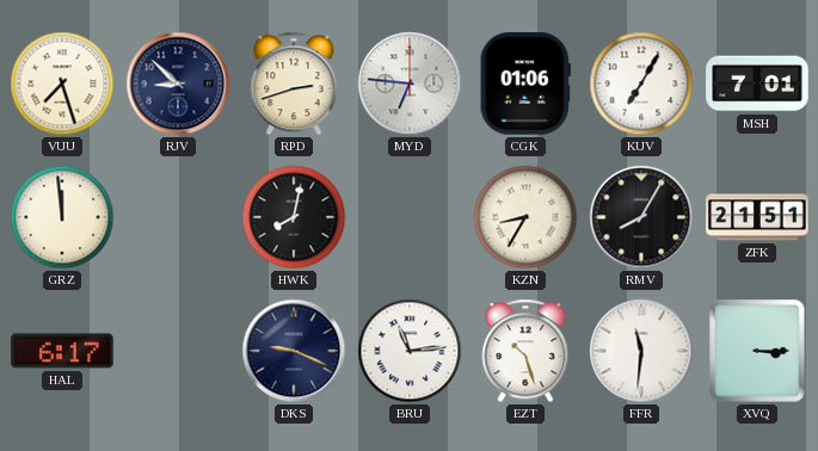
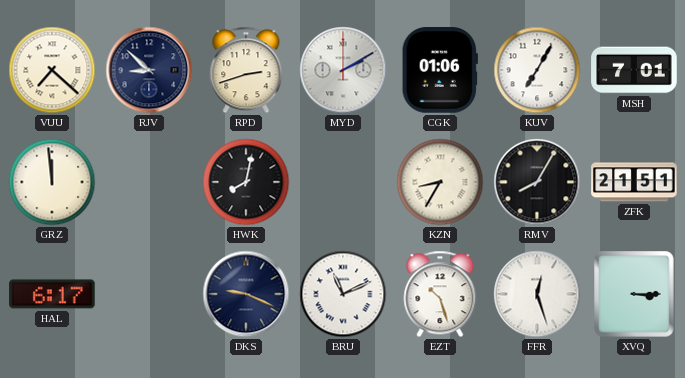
VUU: 7:27 -> 7:22 (52, 70)
MYD: 6:46 -> 2:10 (343, 70)
BRU: 11:14 -> 11:11 (343, 294)
FFR: 11:31 -> 12:27 (537, 294)
